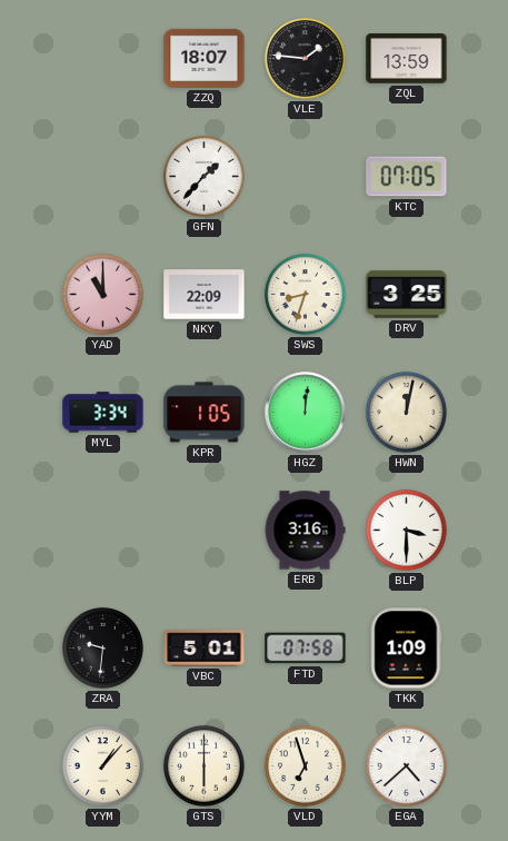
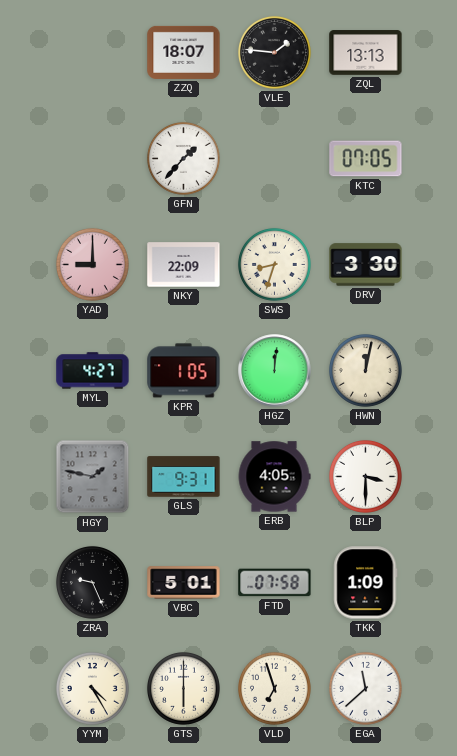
ZQL: 13:59 -> 13:13 (366, 53)
YAD: 11:00 -> 9:00 (92, 264)
DRV: 3:25 -> 3:30 (366, 265)
MYL: 3:34 -> 4:27 (93, 371)
HGY: none -> 1:47 (93, 477)
GLS: none -> 9:31 (184, 477)
ERB: 3:16 -> 4:05 (274, 477)
ZRA: 9:31 -> 9:26 (92, 582)
YYM: 1:07 -> 4:25 (92, 688)
EGA: 4:38 -> 11:38 (365, 688)
